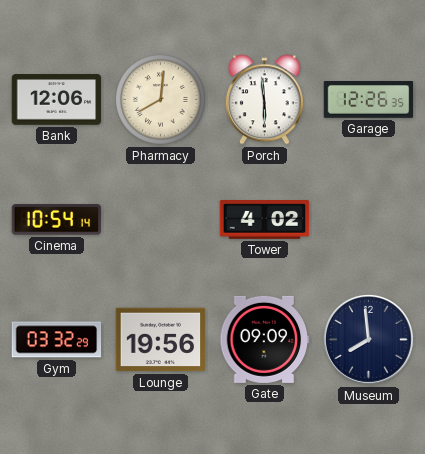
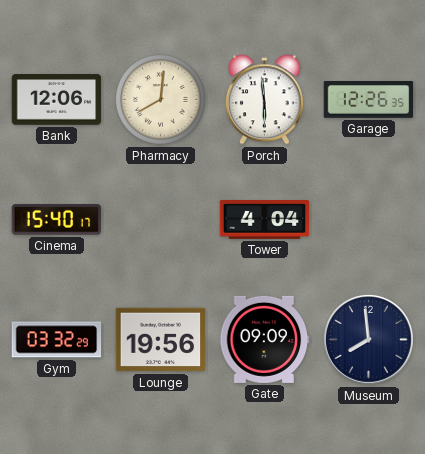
Cinema: 10:54 -> 15:40 (57, 220)
Tower: 4:02 -> 4:04 (265, 220)
